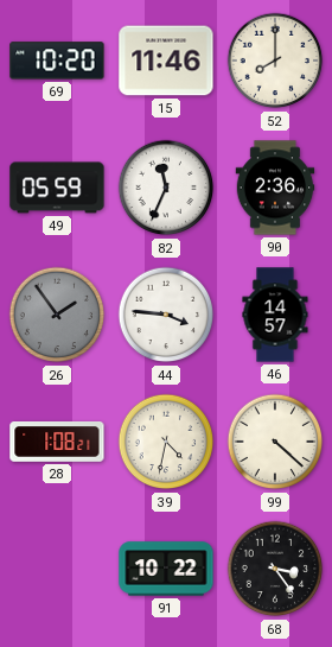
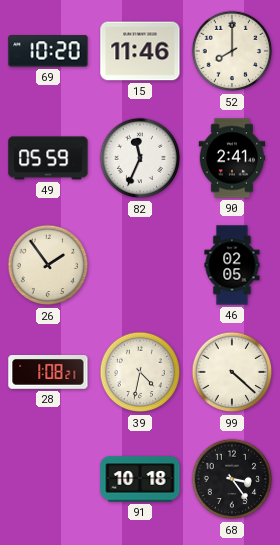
90: 2:36 -> 2:41 (232, 158)
26 dial: grey -> cream (48, 265)
44: 3:46 -> none (166, 315)
46: 14:57 -> 02:05 (232, 265)
91: 10:22 -> 10:18 (140, 479)
